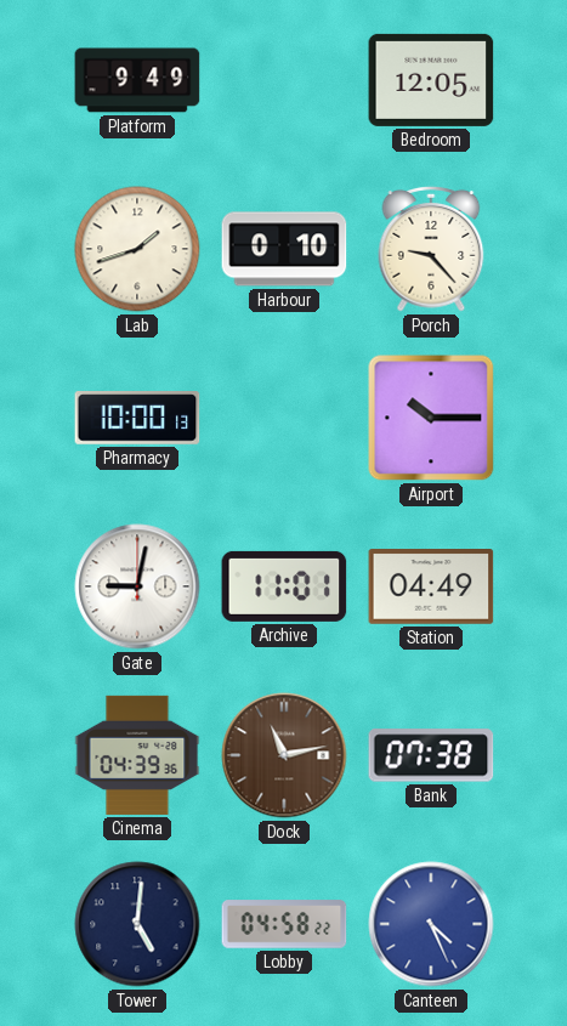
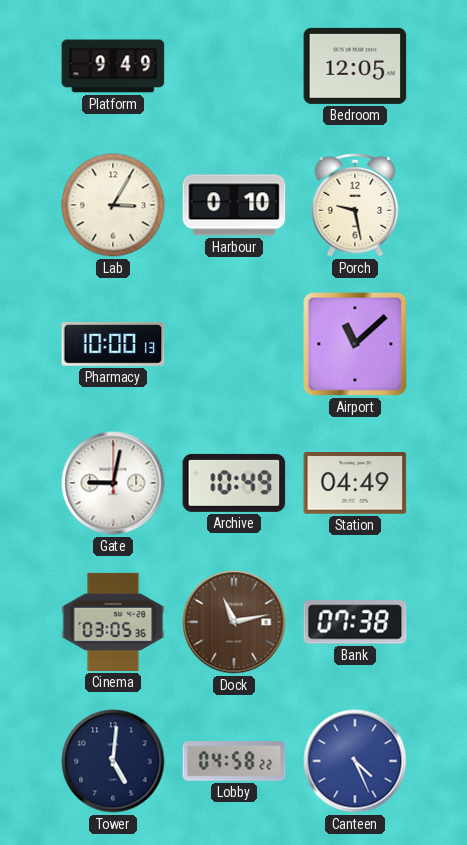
Lab: 1:42 -> 3:05 (113, 205)
Porch: 9:23 -> 9:28 (355, 205)
Airport: 10:15 -> 11:08 (355, 344)
Archive: 11:01 -> 10:49 (234, 483)
Cinema: 04:39 -> 03:05 (113, 622)
